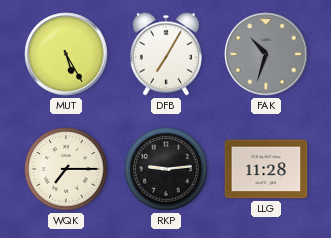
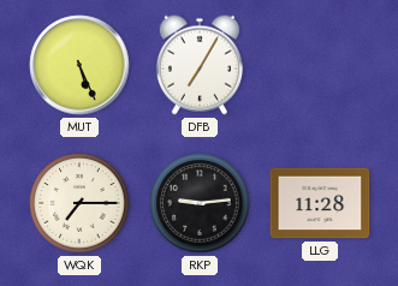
MUT: 5:25 -> 5:26 (79, 65)
FAK: 10:33 -> none (266, 54)
